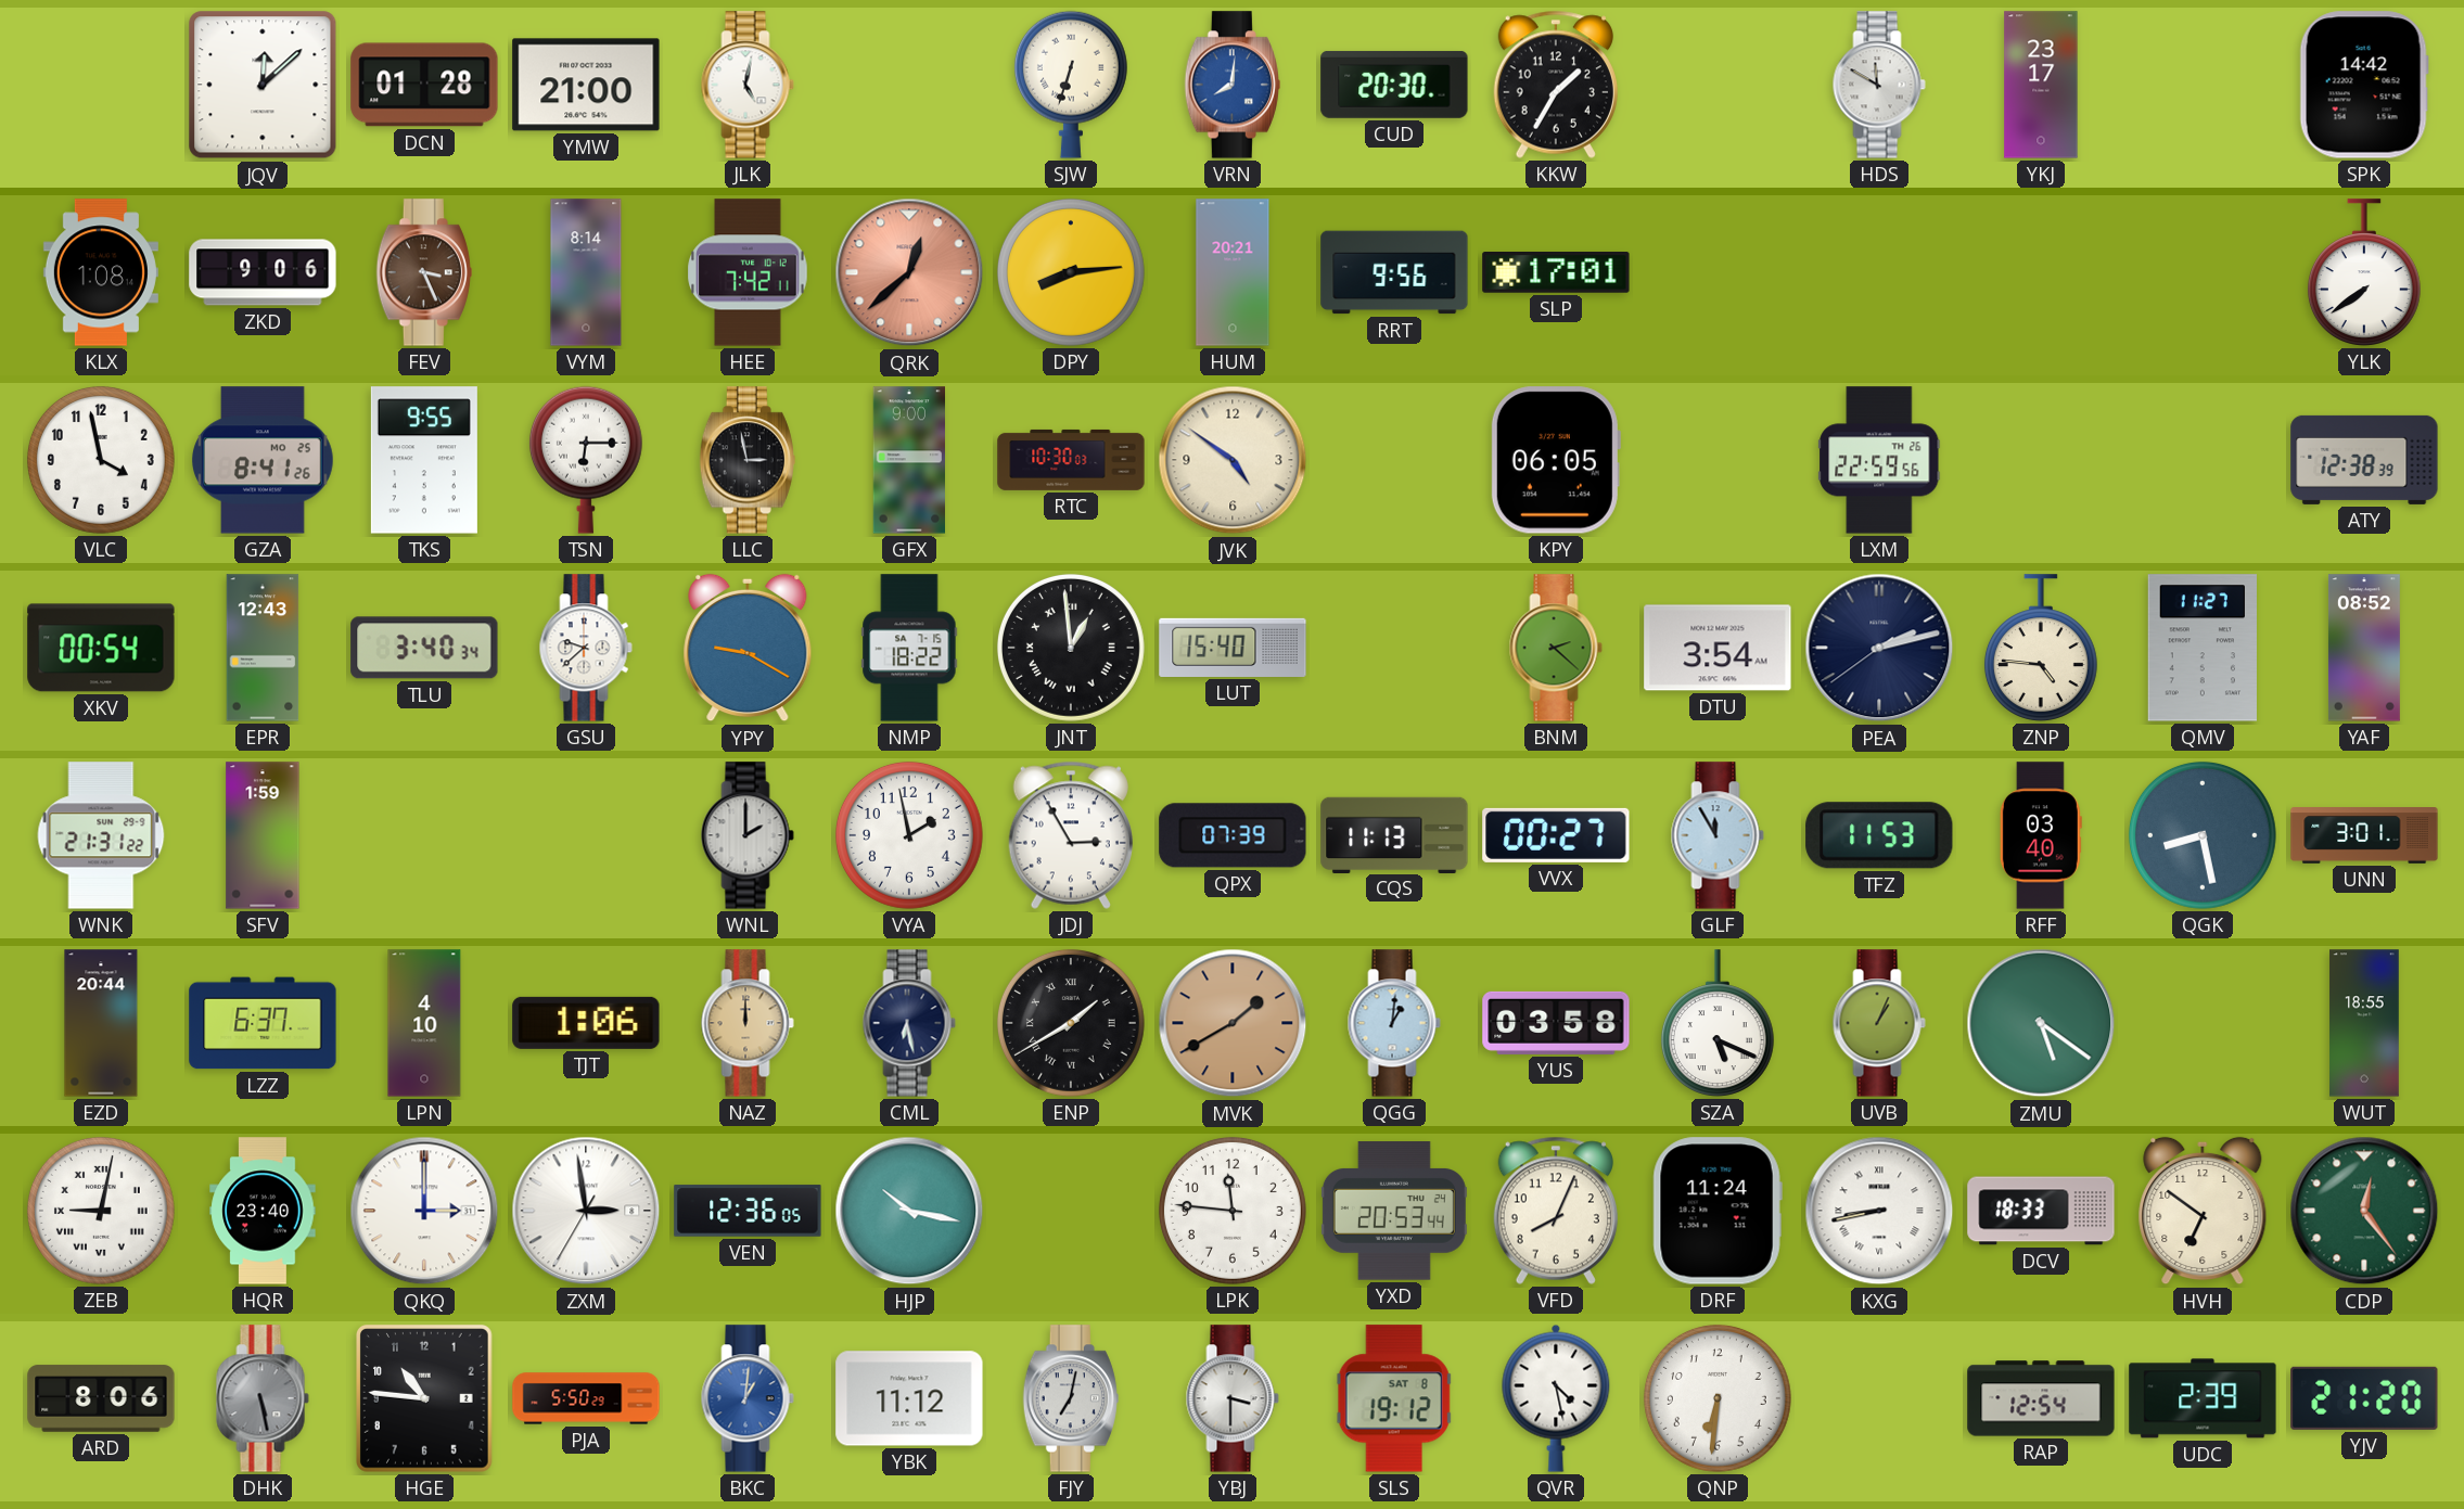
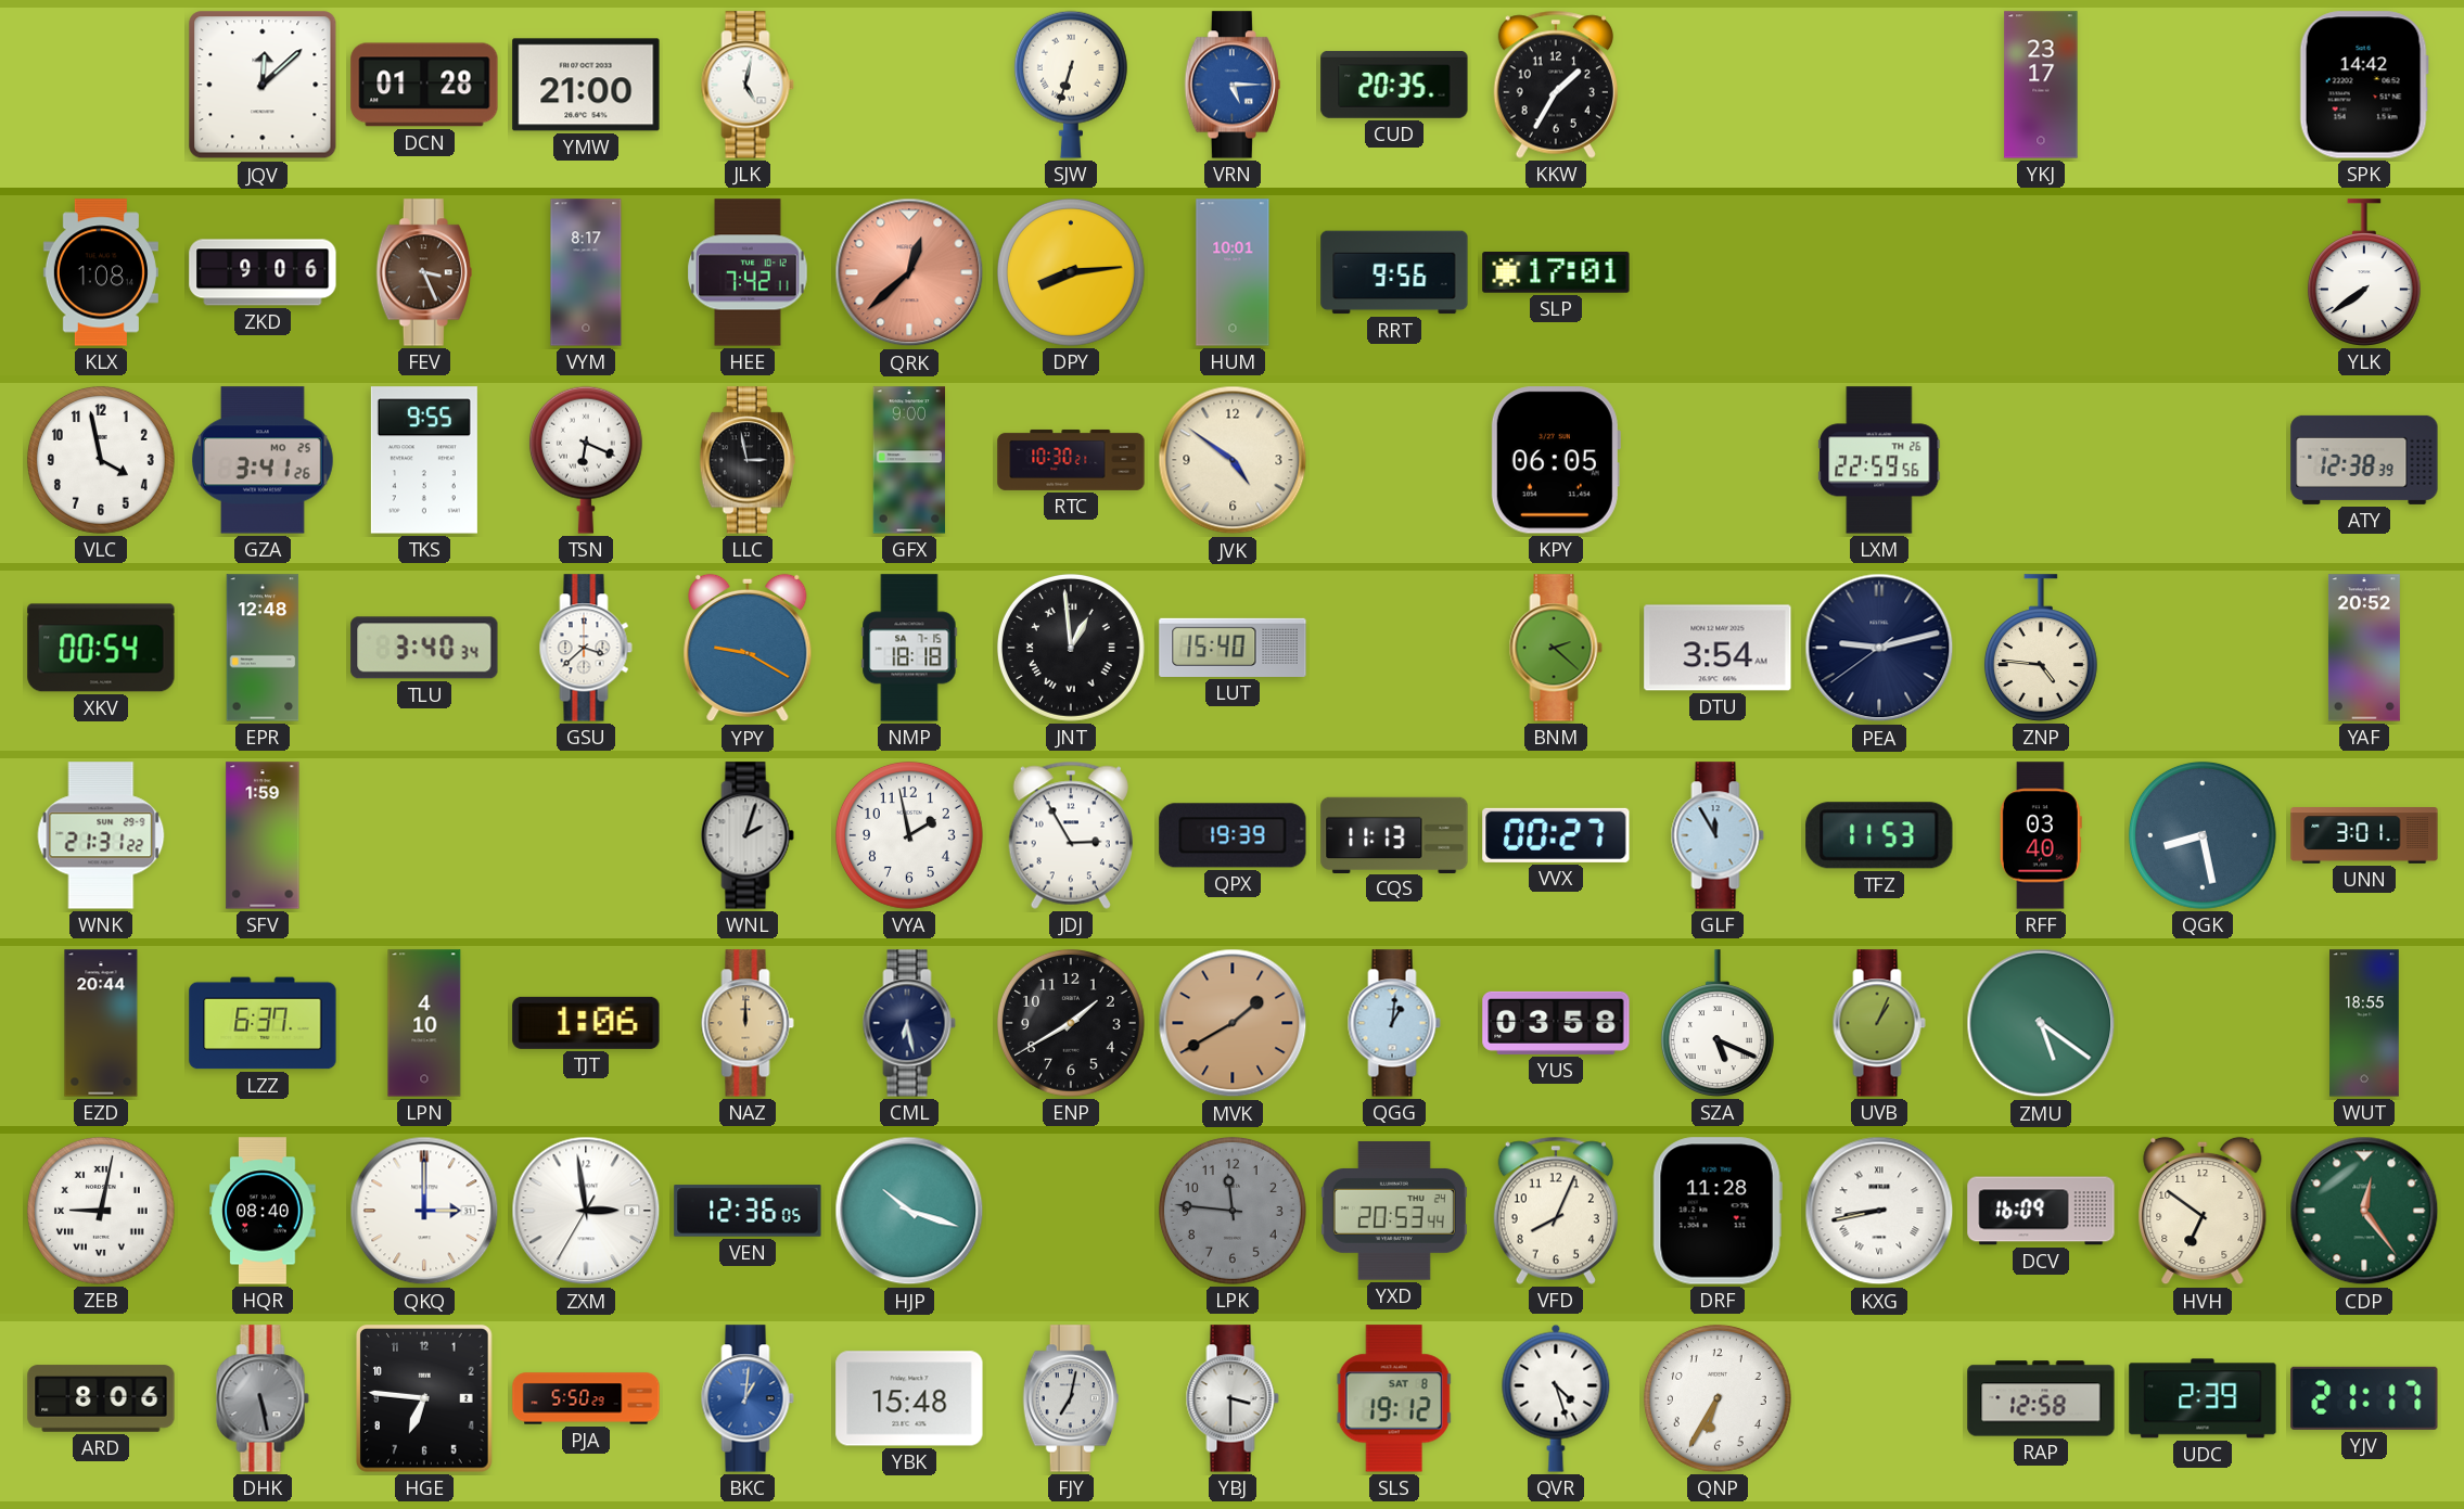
VRN: 8:01 -> 5:15 (1233, 85)
CUD: 20:30 -> 20:35 (1394, 85)
HDS: 11:50 -> none (1879, 85)
VYM: 8:14 -> 8:17 (586, 272)
HUM: 20:21 -> 10:01 (1233, 272)
GZA: 8:41 -> 3:41 (264, 460)
TSN: 6:15 -> 6:19 (586, 460)
RTC: 10:30:03 -> 10:30:21 (1071, 460)
EPR: 12:43 -> 12:48 (263, 648)
GSU: 9:38 -> 3:38 (586, 648)
NMP: 18:22 -> 18:18 (909, 648)
PEA: 2:12 -> 9:12 (1879, 648)
QMV: 11:27 -> none (2203, 648)
YAF: 08:52 -> 20:52 (2364, 648)
WNL: 2:00 -> 2:03 (748, 835)
QPX: 07:39 -> 19:39 (1233, 835)
ENP numerals: Roman -> Arabic (1071, 1023)
HQR: 23:40 -> 08:40 (263, 1211)
HJP: 10:17 -> 10:18 (909, 1211)
LPK dial: white -> grey (1233, 1211)
DRF: 11:24 -> 11:28 (1718, 1211)
DCV: 18:33 -> 16:09 (2041, 1211)
HGE: 10:46 -> 6:46 (425, 1399)
YBK: 11:12 -> 15:48 (909, 1398)
QVR: 4:28 -> 4:27 (1556, 1398)
QNP: 6:31 -> 6:35 (1718, 1398)
RAP: 12:54 -> 12:58 (2041, 1398)
YJV: 21:20 -> 21:17 (2364, 1398)
